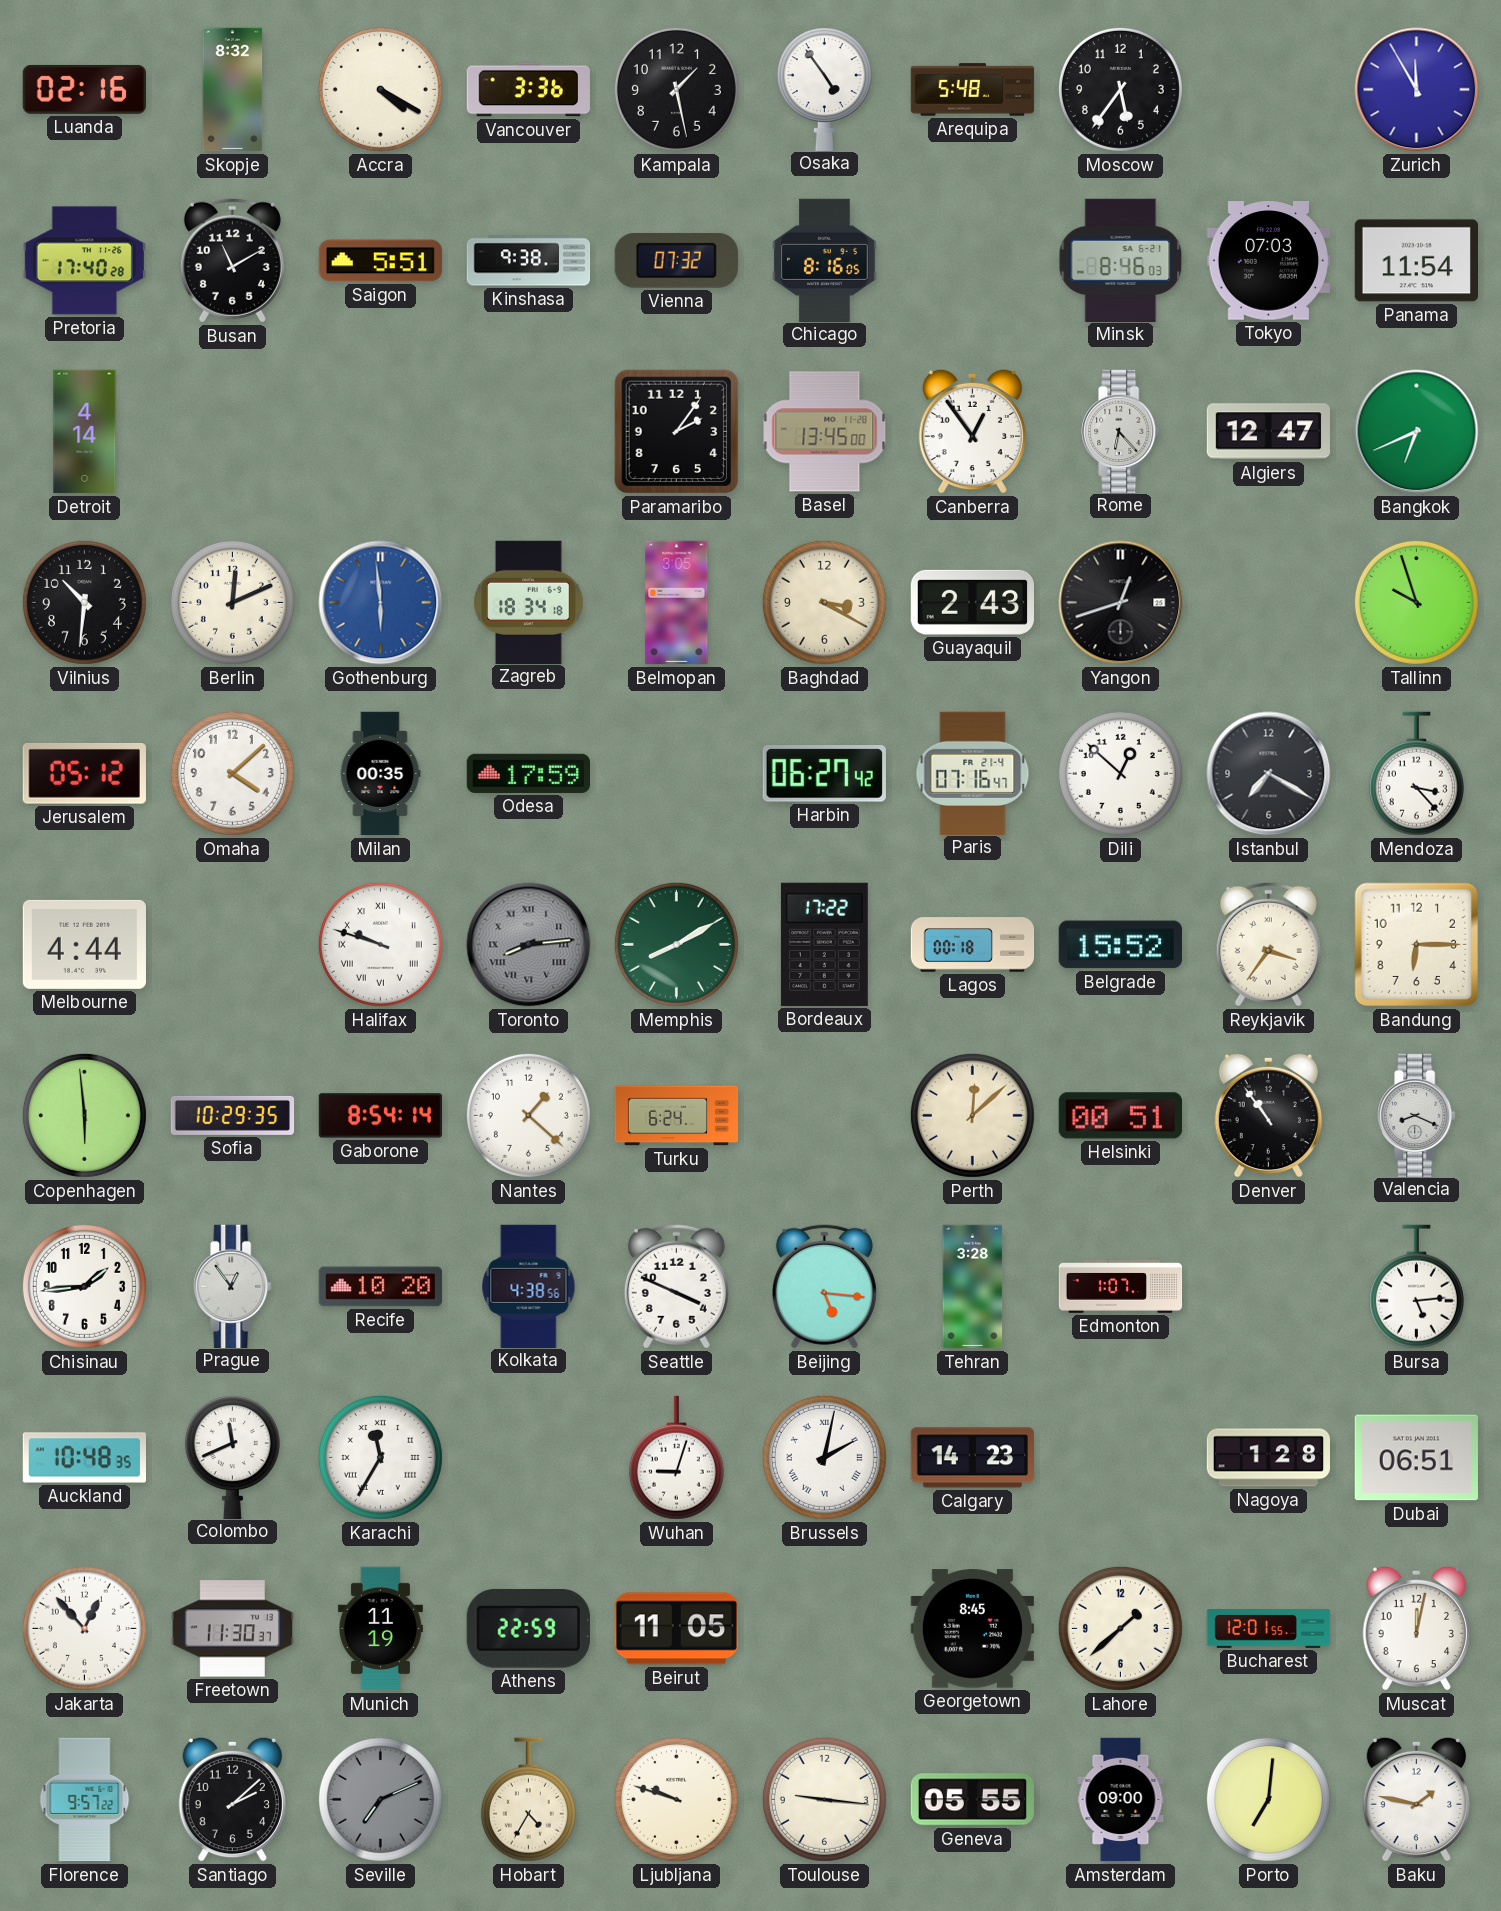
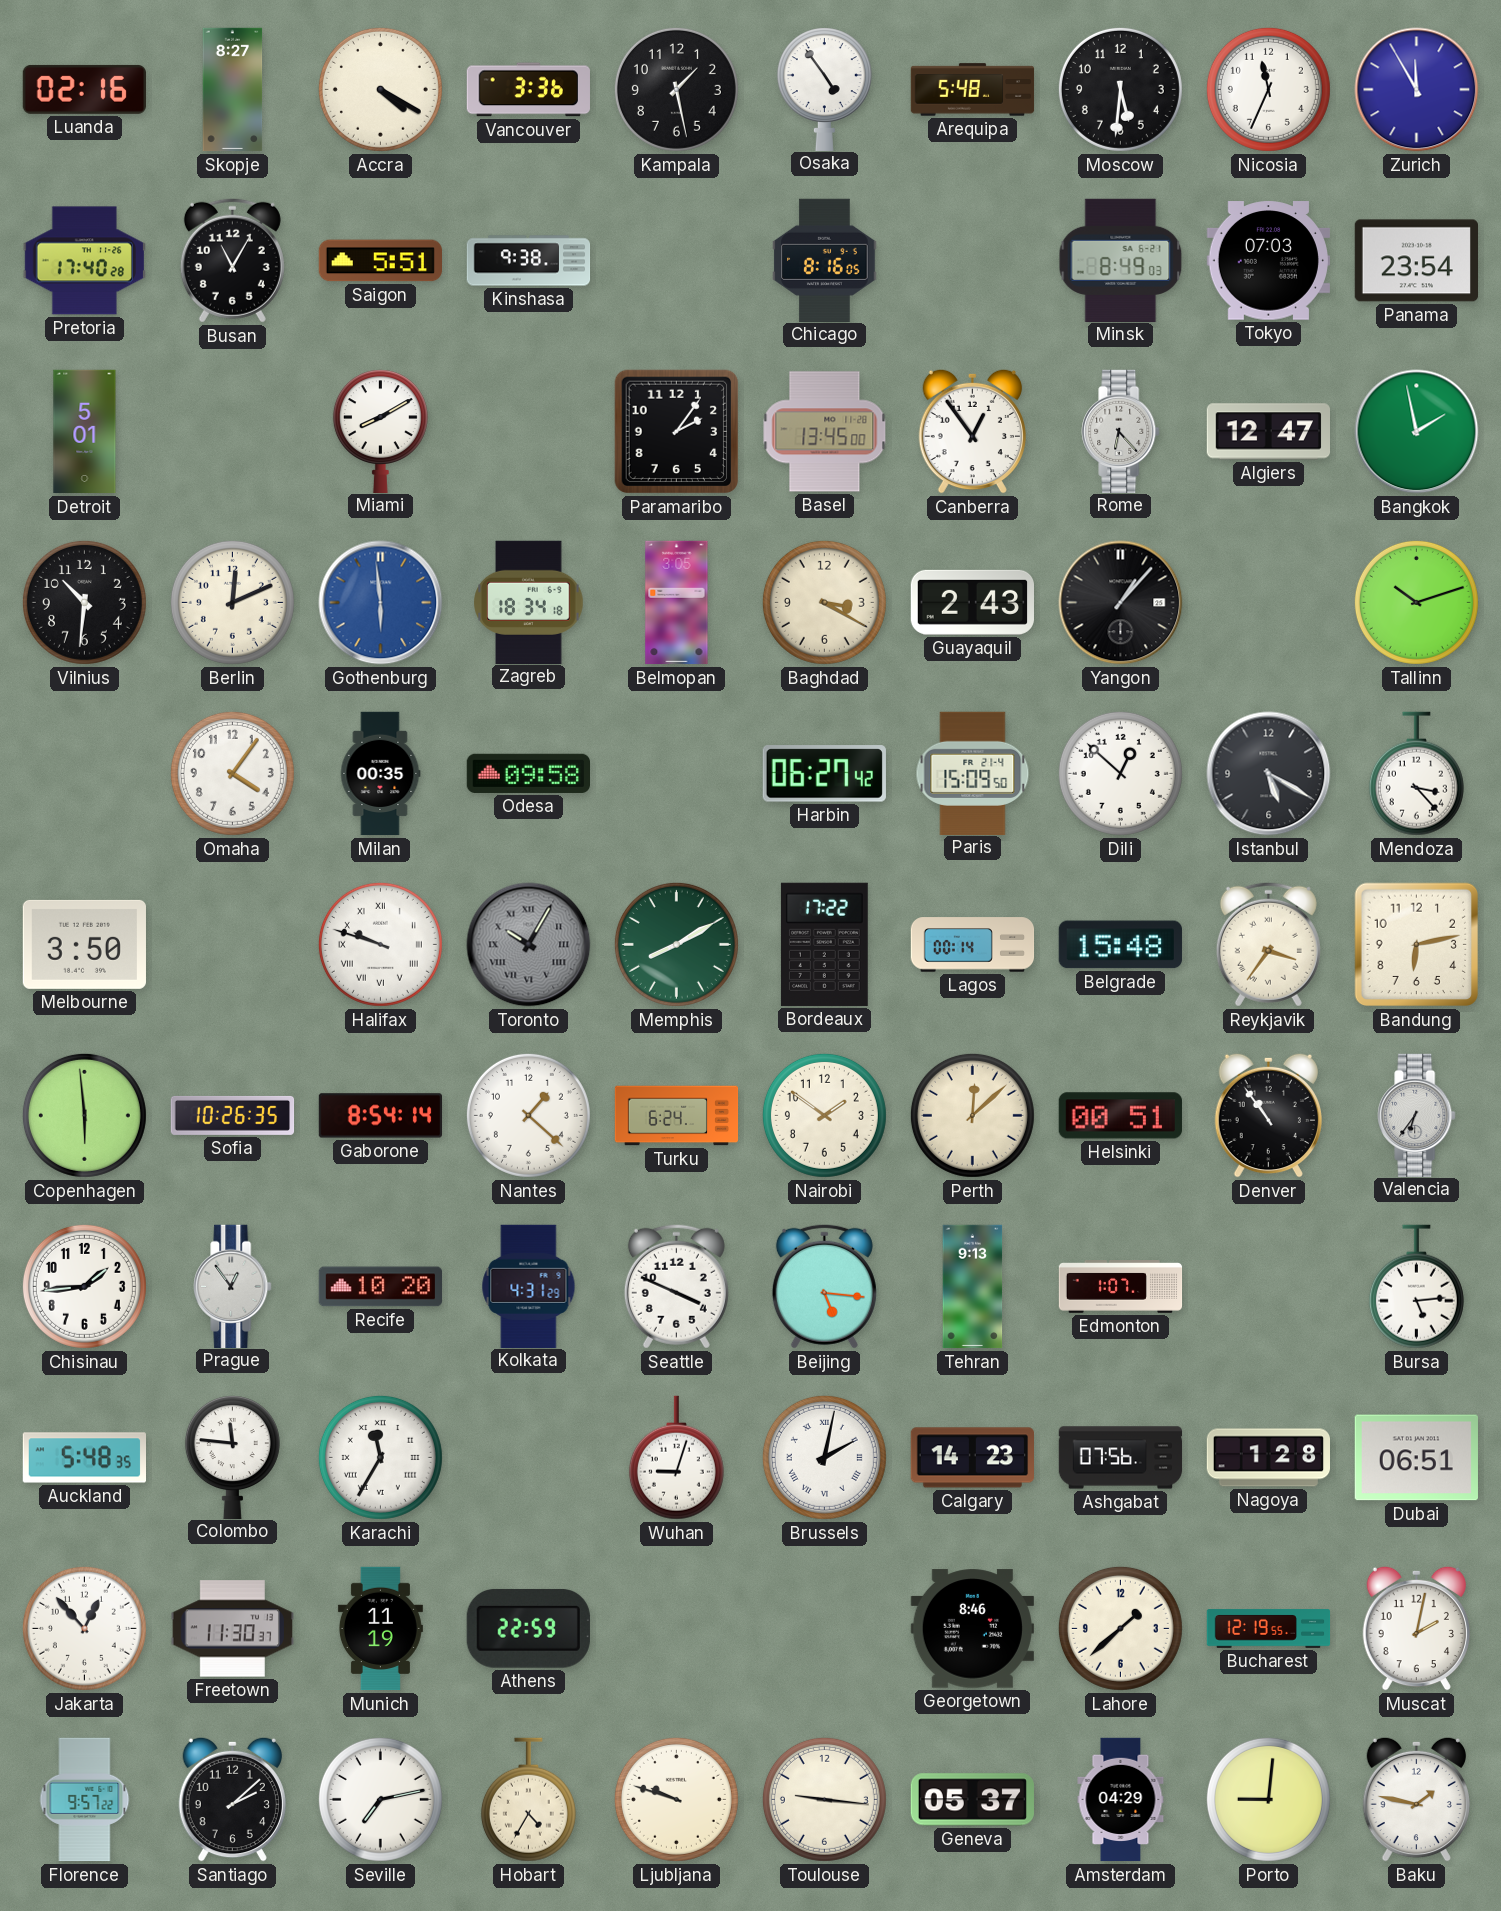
Skopje: 8:32 -> 8:27 (233, 90)
Moscow: 5:36 -> 5:31 (1120, 89)
Nicosia: none -> 11:34 (1268, 89)
Busan: 11:10 -> 11:05 (232, 260)
Vienna: 07:32 -> none (676, 260)
Minsk: 8:46 -> 8:49 (1121, 260)
Panama: 11:54 -> 23:54 (1416, 261)
Detroit: 4:14 -> 5:01 (85, 432)
Miami: none -> 8:10 (380, 431)
Bangkok: 6:41 -> 1:58 (1417, 432)
Yangon: 12:42 -> 1:07 (1121, 603)
Tallinn: 9:57 -> 10:12 (1416, 602)
Jerusalem: 05:12 -> none (84, 774)
Omaha: 4:08 -> 4:06 (232, 773)
Odesa: 17:59 -> 09:58 (528, 773)
Paris: 07:16 -> 15:09 (973, 773)
Istanbul: 7:20 -> 5:20 (1269, 774)
Melbourne: 4:44 -> 3:50 (84, 944)
Toronto: 8:14 -> 10:05 (529, 945)
Lagos: 00:18 -> 00:14 (973, 945)
Belgrade: 15:52 -> 15:48 (1120, 945)
Bandung: 6:15 -> 6:13 (1417, 945)
Sofia: 10:29 -> 10:26 (233, 1115)
Nairobi: none -> 1:51 (824, 1115)
Valencia: 8:19 -> 6:36 (1417, 1115)
Kolkata: 4:38 -> 4:31 (529, 1286)
Tehran: 3:28 -> 9:13 (973, 1287)
Auckland: 10:48 -> 5:48 (84, 1458)
Colombo: 11:41 -> 11:46 (232, 1457)
Ashgabat: none -> 07:56 (1121, 1458)
Beirut: 11:05 -> none (676, 1629)
Georgetown: 8:45 -> 8:46 (972, 1629)
Bucharest: 12:01 -> 12:19 (1269, 1629)
Muscat: 12:02 -> 2:02 (1416, 1628)
Seville: 7:11 -> 7:13 (380, 1799)
Seville dial: grey -> white (380, 1799)
Geneva: 05:55 -> 05:37 (972, 1800)
Amsterdam: 09:00 -> 04:29 (1121, 1800)
Porto: 7:01 -> 9:01 (1268, 1799)
